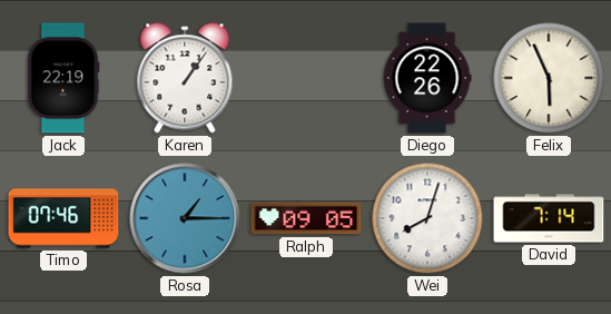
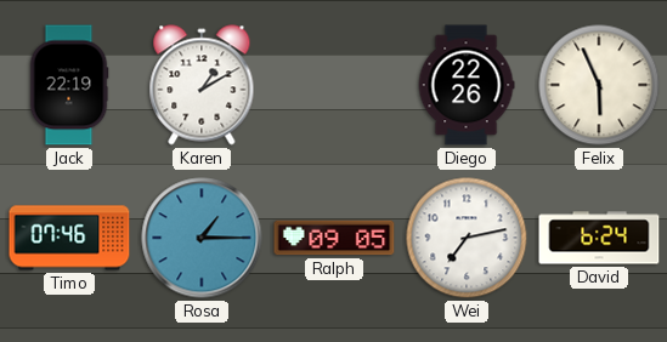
Karen: 1:06 -> 1:10 (202, 85)
Wei: 8:03 -> 7:13 (467, 238)
David: 7:14 -> 6:24 (599, 238)
